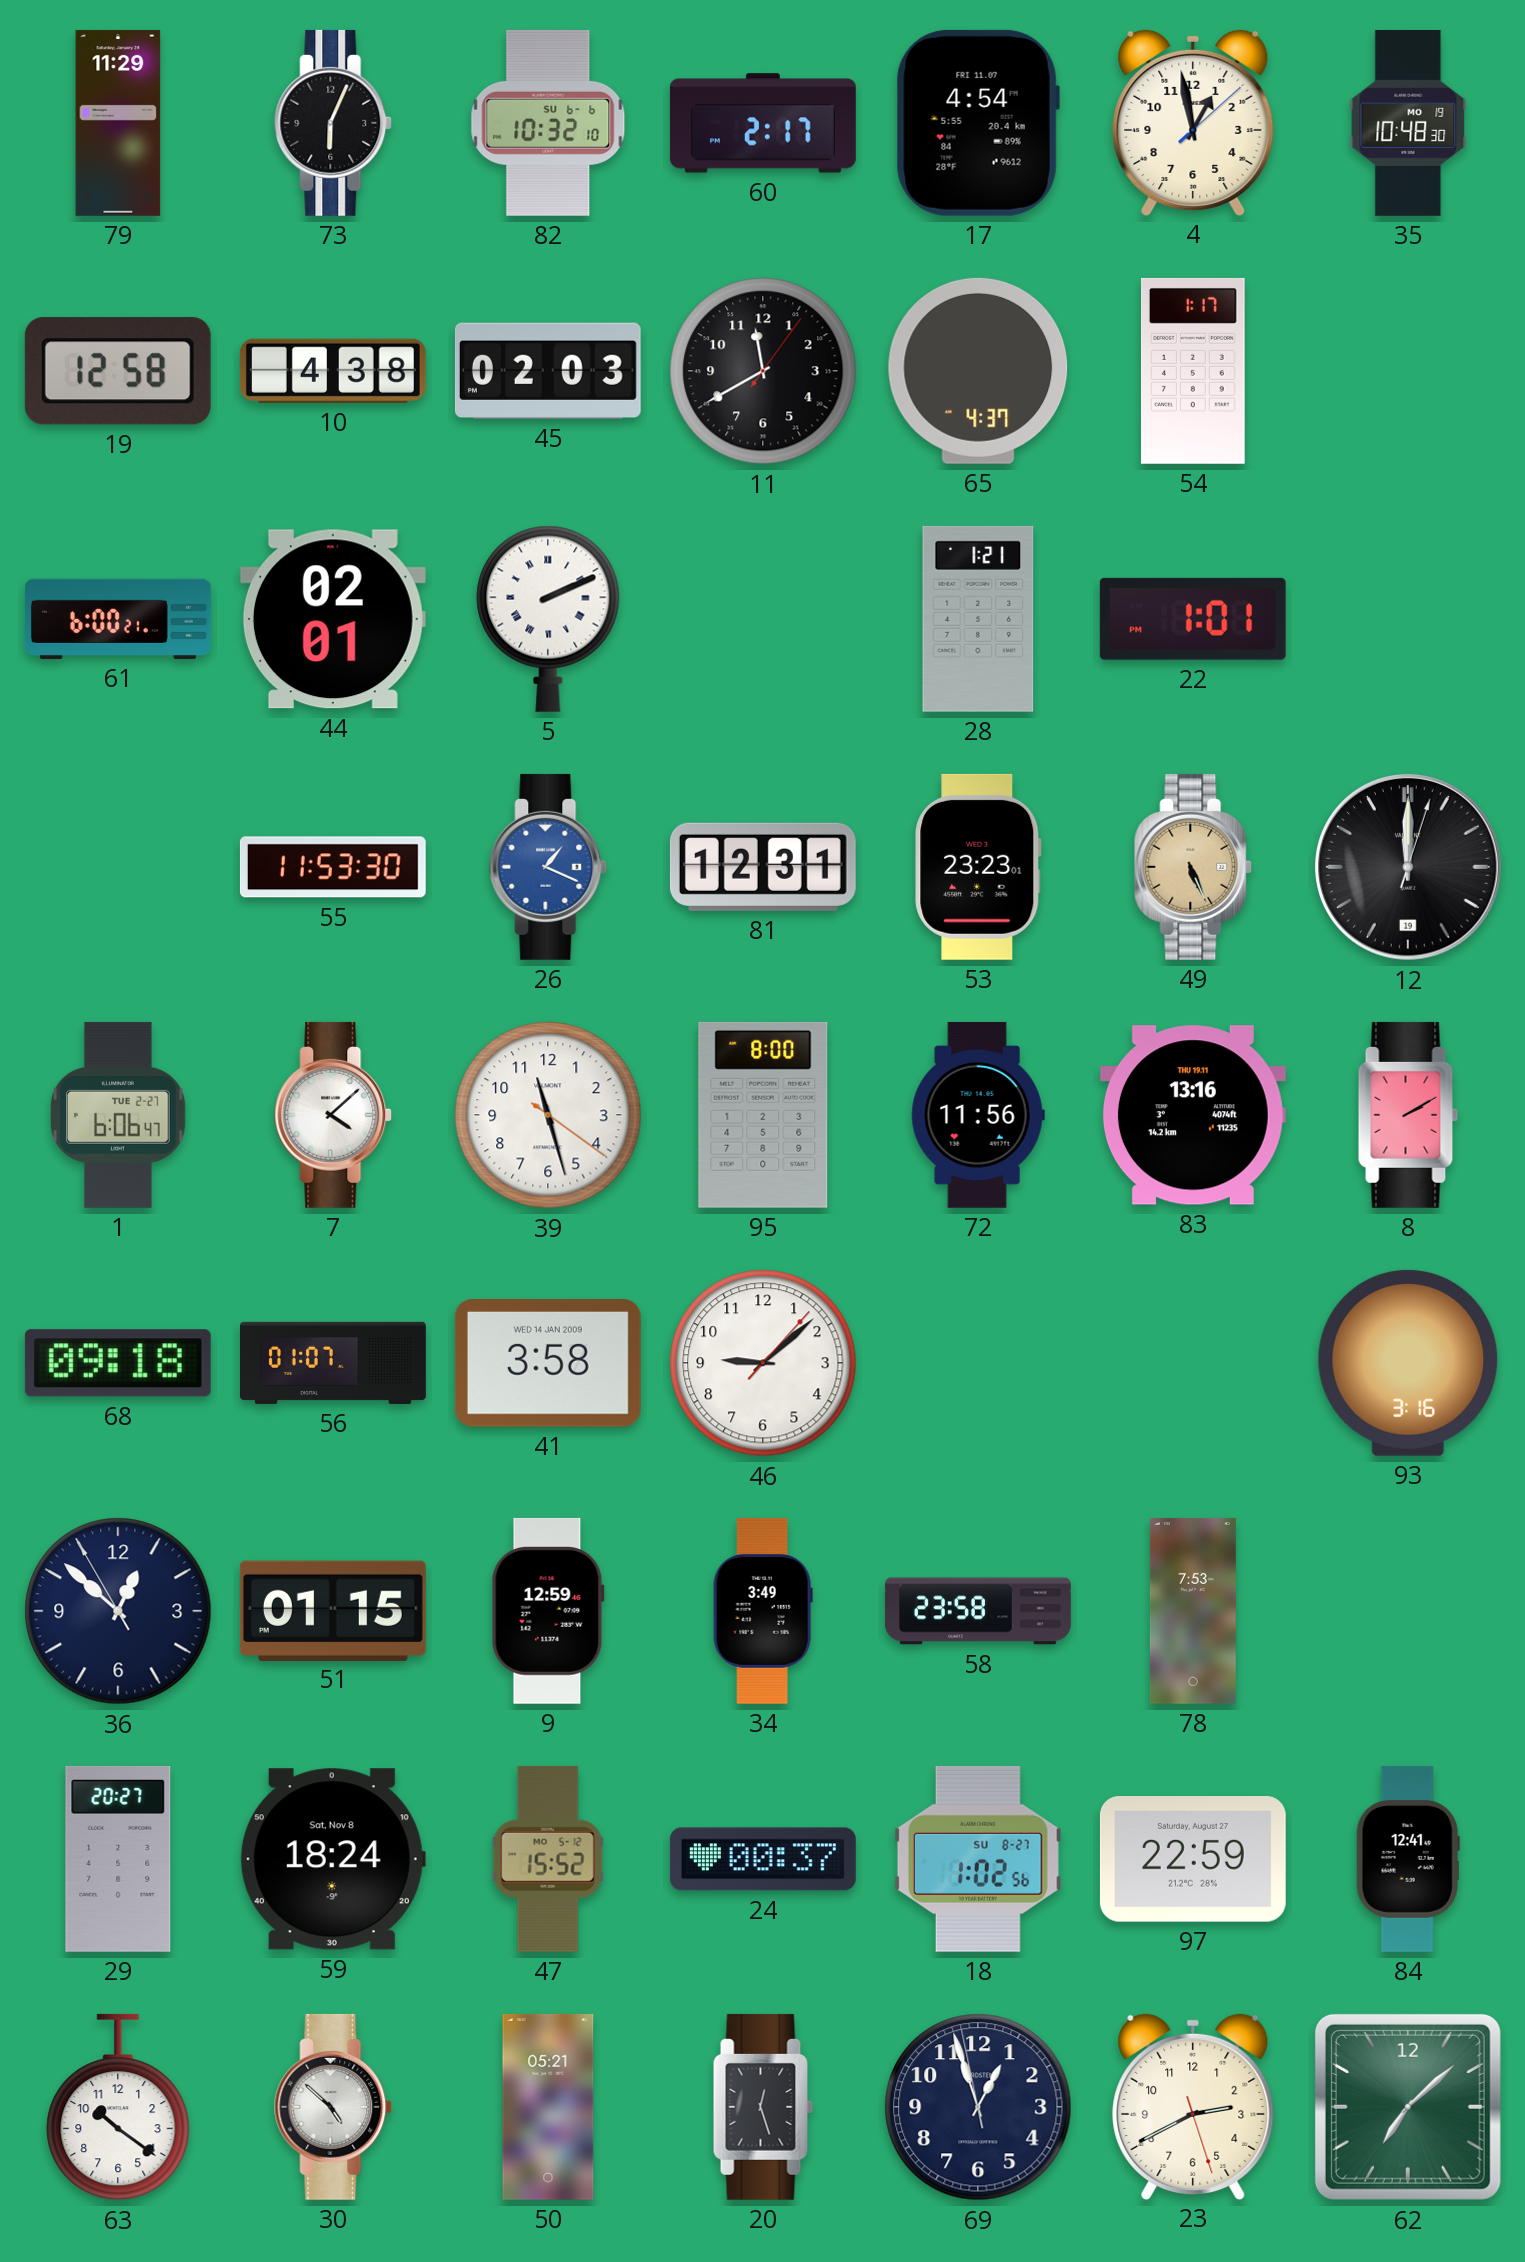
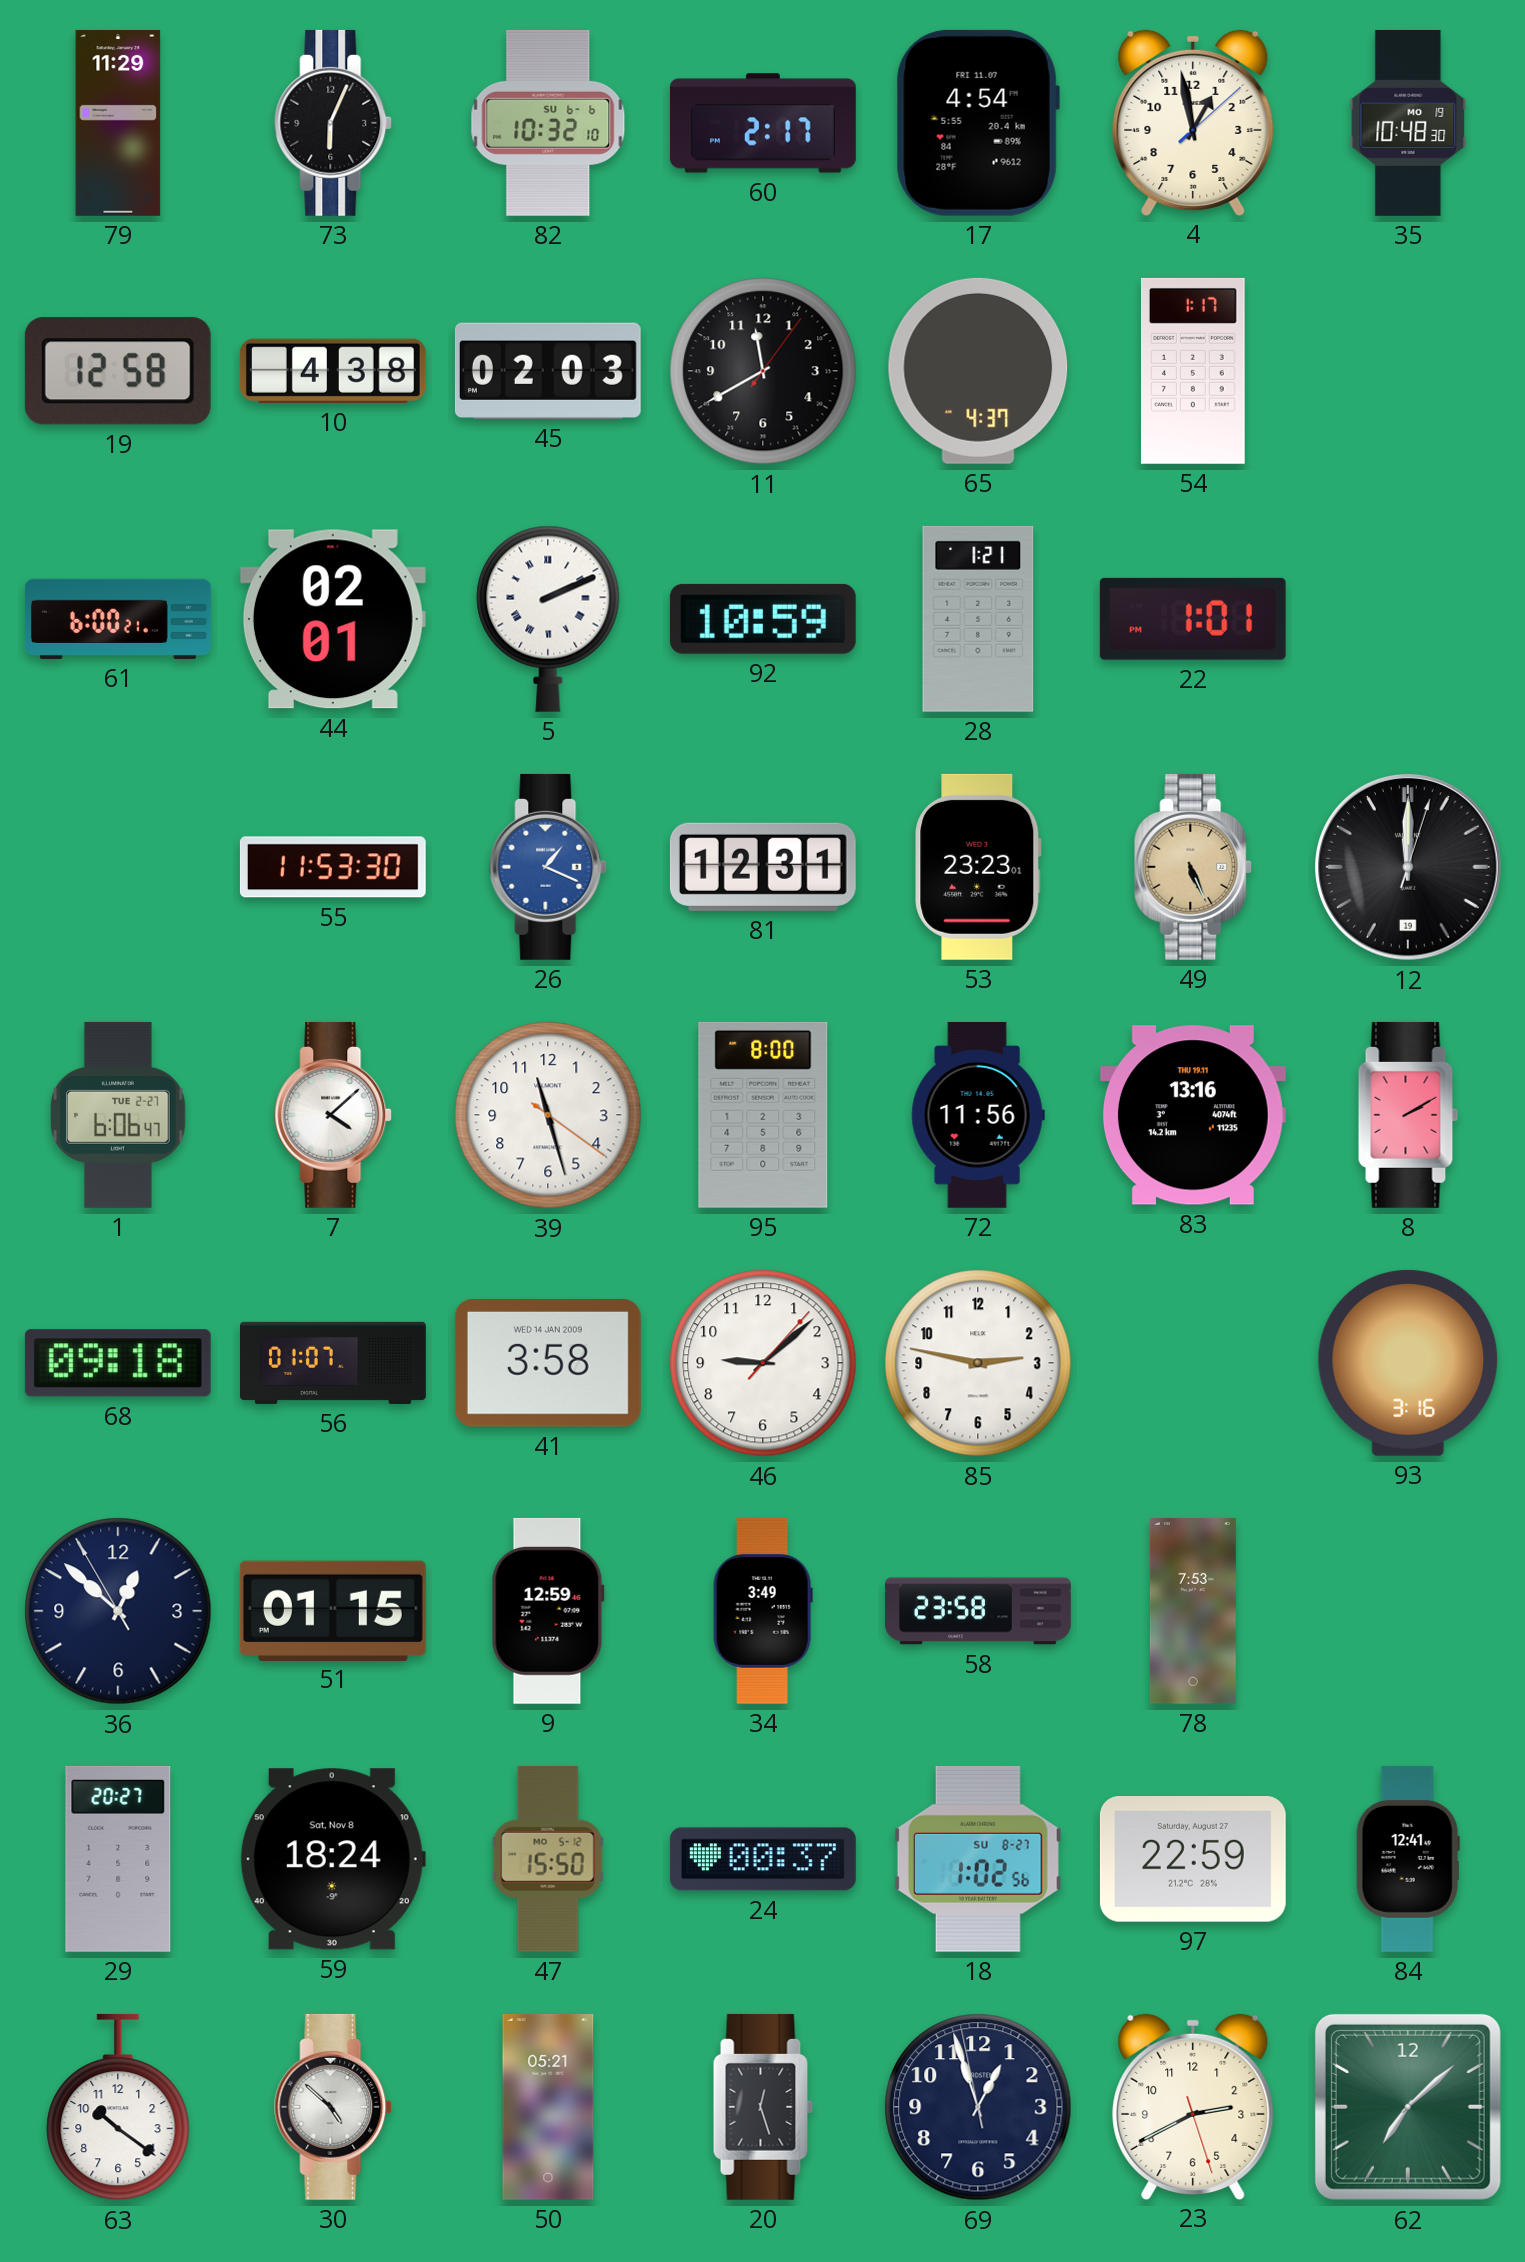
92: none -> 10:59 (763, 619)
85: none -> 2:47 (978, 1363)
47: 15:52 -> 15:50 (548, 1859)
